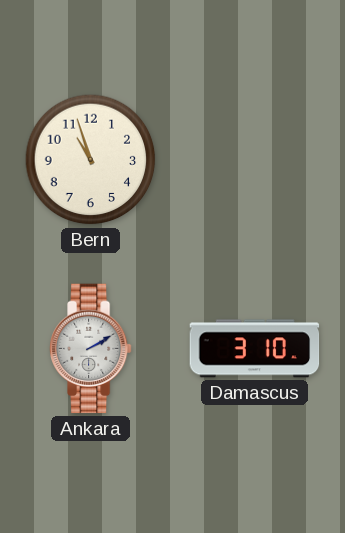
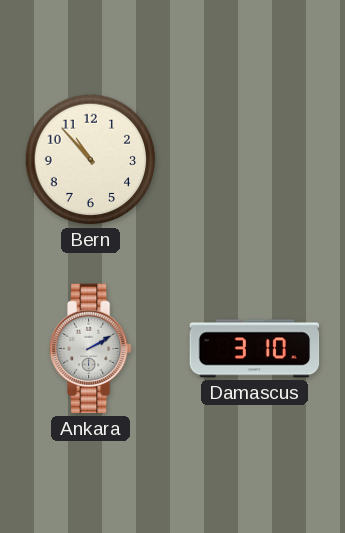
Bern: 10:57 -> 10:53 (91, 160)
